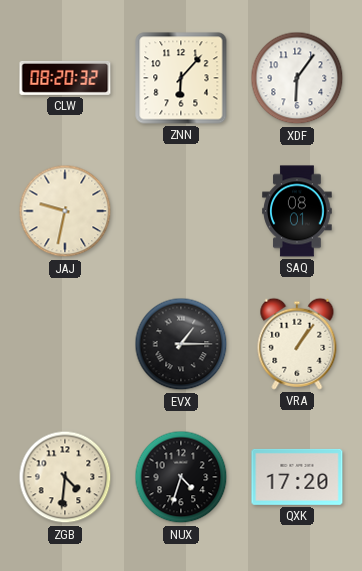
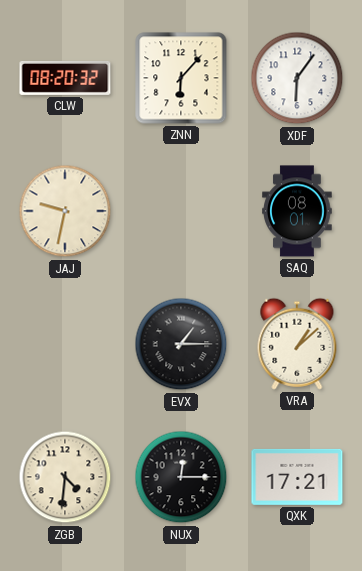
VRA: 1:06 -> 1:08 (297, 344)
NUX: 4:33 -> 12:15 (181, 477)
QXK: 17:20 -> 17:21 (297, 477)
